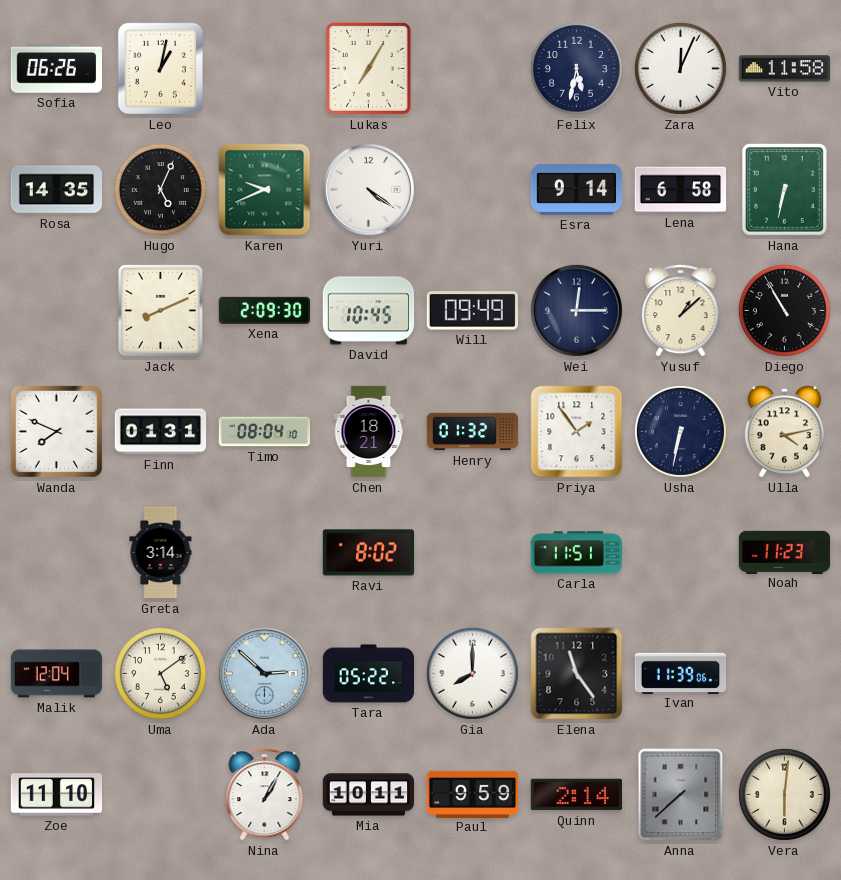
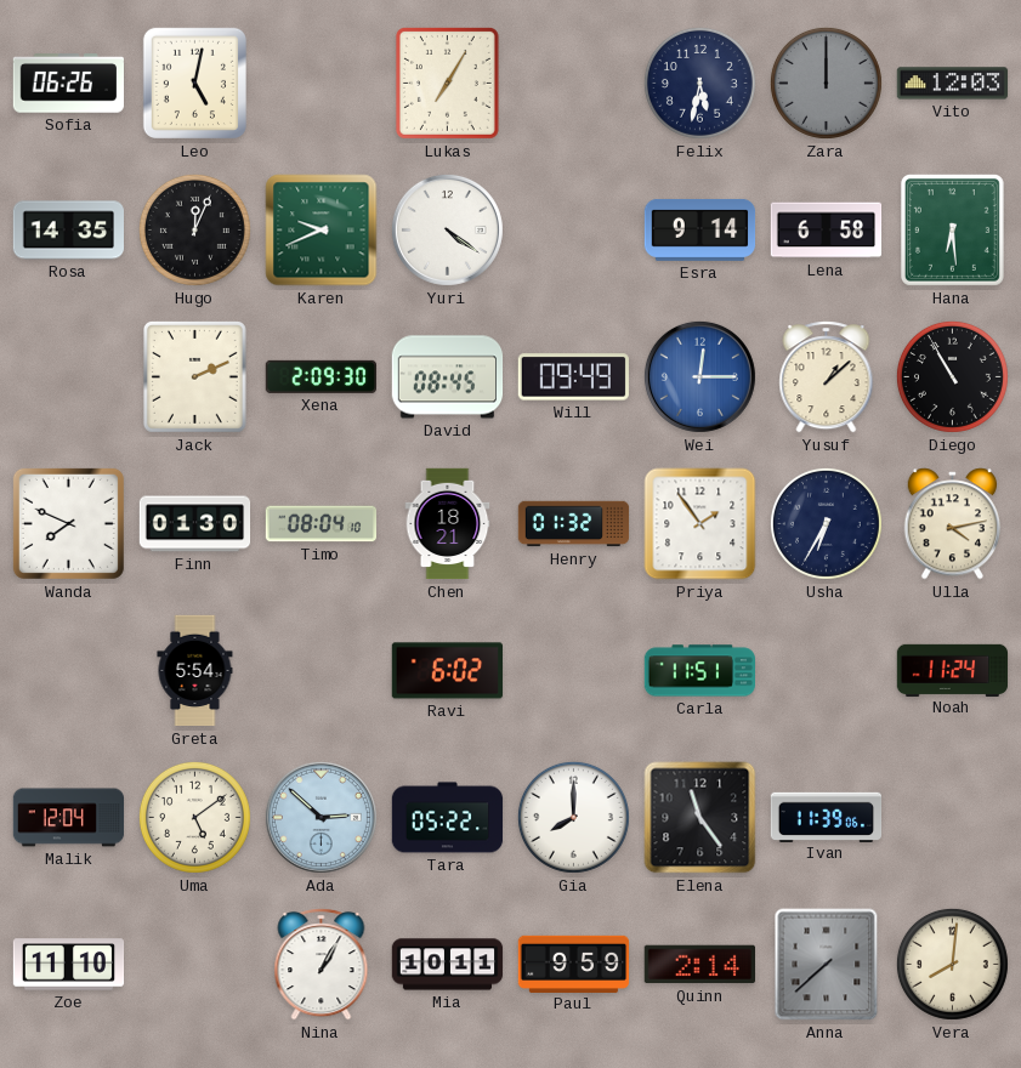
Leo: 1:02 -> 5:02 (194, 83)
Zara: 12:04 -> 12:00 (826, 83)
Zara dial: white -> grey (826, 83)
Vito: 11:58 -> 12:03 (953, 84)
Hugo: 5:04 -> 12:04 (194, 229)
Hana: 6:32 -> 6:29 (952, 229)
Jack: 8:11 -> 2:11 (194, 376)
David: 10:45 -> 08:45 (448, 377)
Wei dial: navy -> blue (699, 376)
Finn: 01:31 -> 01:30 (195, 524)
Usha: 6:32 -> 6:35 (826, 523)
Greta: 3:14 -> 5:54 (195, 671)
Ravi: 8:02 -> 6:02 (448, 671)
Noah: 11:23 -> 11:24 (953, 670)
Vera: 6:01 -> 8:01 (952, 964)
